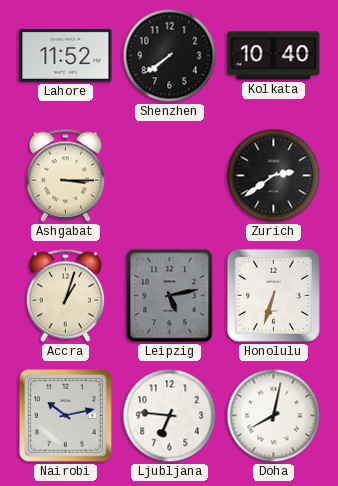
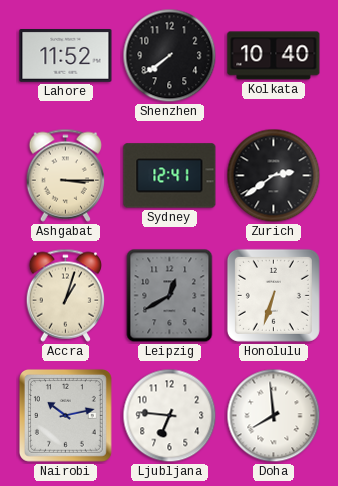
Sydney: none -> 12:41 (170, 176)
Leipzig: 5:13 -> 12:40 (170, 296)
Doha: 8:02 -> 7:59 (274, 416)
